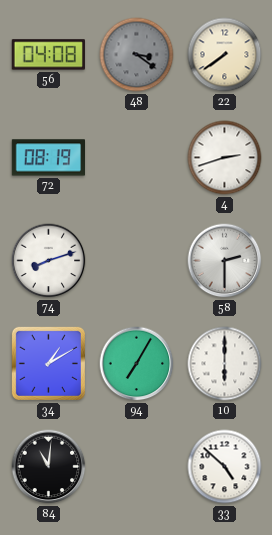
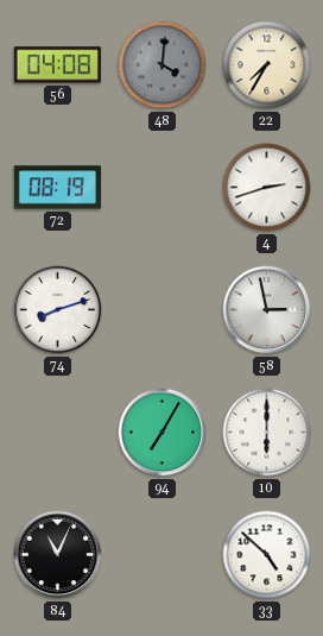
48: 3:21 -> 4:01 (163, 65)
22: 7:39 -> 7:35 (267, 65)
58: 2:30 -> 2:58 (267, 310)
34: 1:10 -> none (48, 363)
84: 11:01 -> 11:04 (58, 555)
